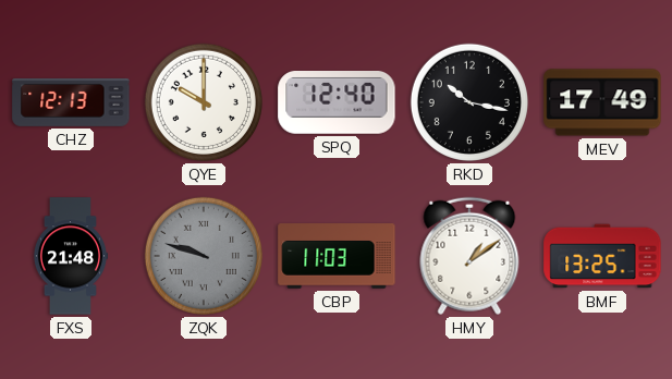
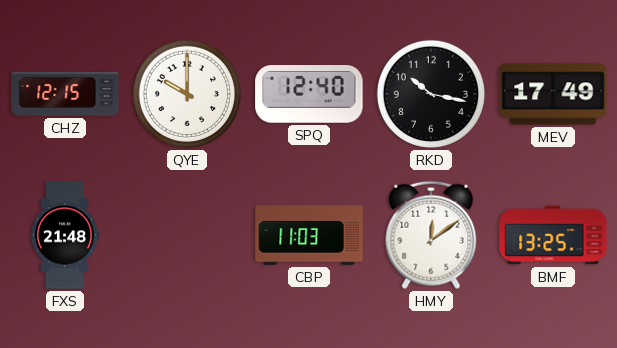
CHZ: 12:13 -> 12:15 (65, 94)
ZQK: 9:48 -> none (204, 256)
HMY: 1:09 -> 12:09 (431, 235)
